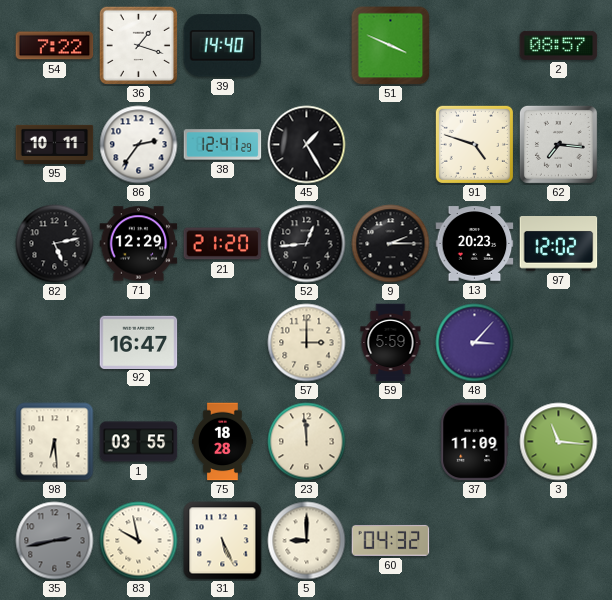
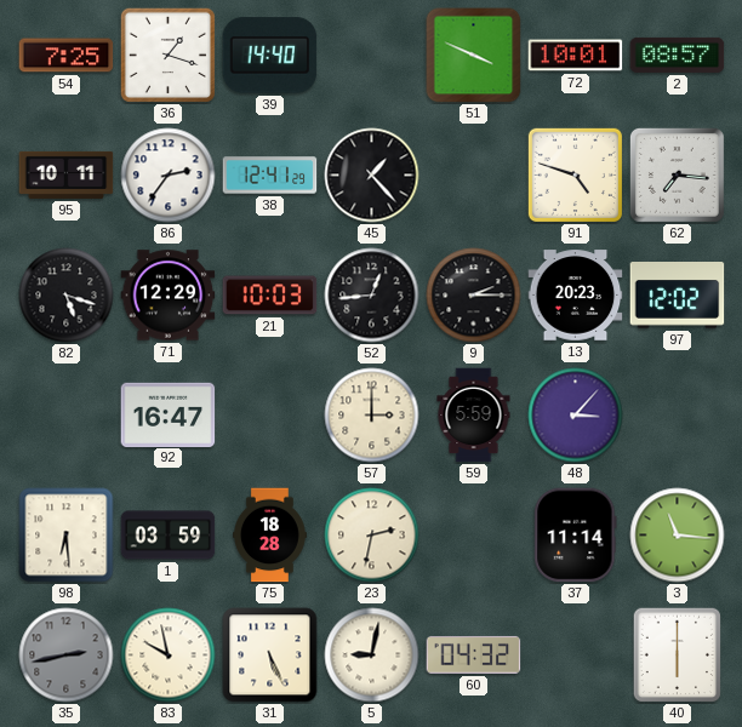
54: 7:22 -> 7:25 (67, 56)
72: none -> 10:01 (576, 56)
45: 1:25 -> 1:23 (372, 176)
82: 5:13 -> 5:18 (67, 296)
21: 21:20 -> 10:03 (270, 296)
1: 03:55 -> 03:59 (169, 536)
23: 11:59 -> 2:32 (372, 536)
37: 11:09 -> 11:14 (576, 536)
5: 9:00 -> 9:02 (372, 656)
40: none -> 6:00 (678, 654)
